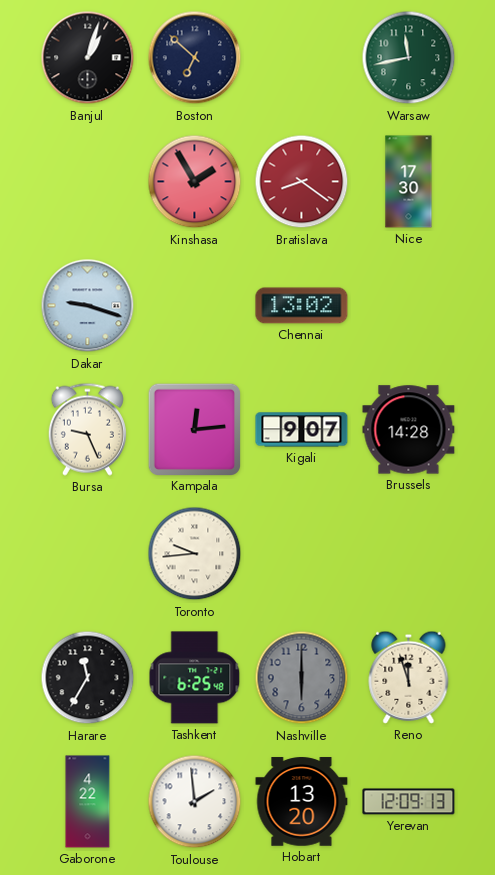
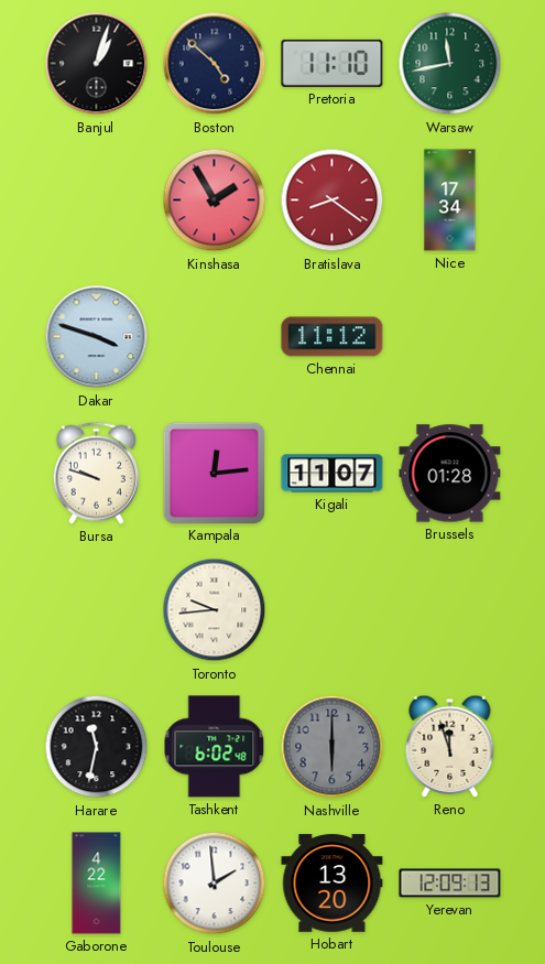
Boston: 6:52 -> 4:52 (215, 64)
Pretoria: none -> 11:10 (333, 63)
Nice: 17:30 -> 17:34 (450, 201)
Dakar: 9:18 -> 3:48 (97, 337)
Chennai: 13:02 -> 11:12 (333, 337)
Bursa: 9:26 -> 9:48 (96, 473)
Kigali: 9:07 -> 11:07 (333, 474)
Brussels: 14:28 -> 01:28 (450, 474)
Harare: 11:35 -> 11:32 (97, 747)
Tashkent: 6:25 -> 6:02 (215, 747)
